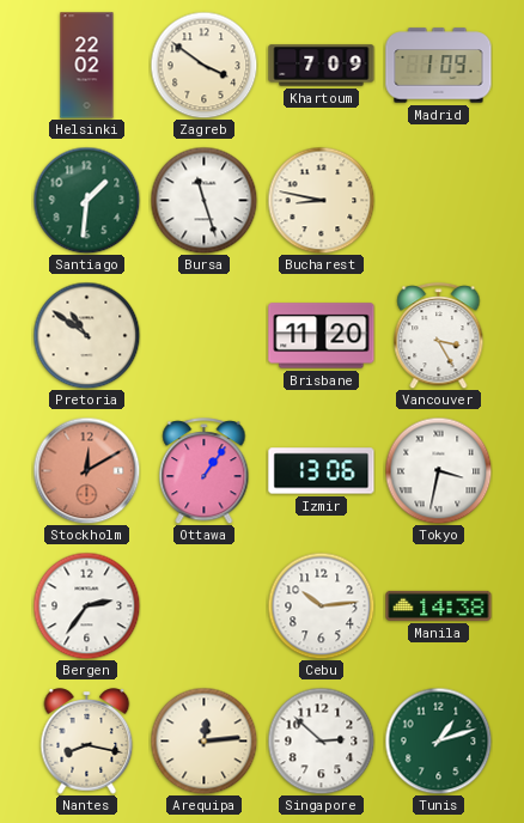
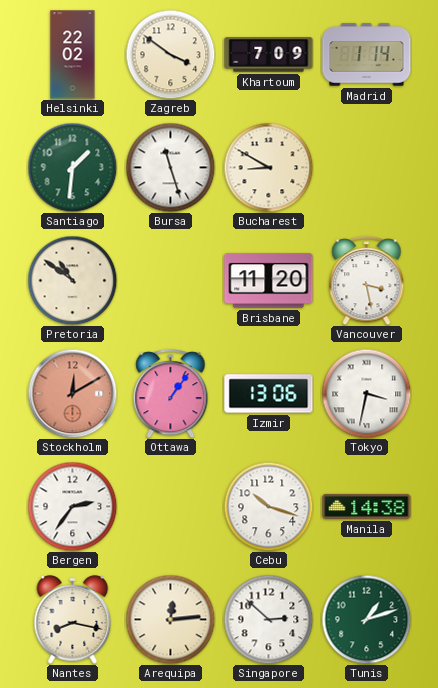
Madrid: 1:09 -> 1:14 (367, 55)
Bucharest: 8:47 -> 8:50 (268, 167)
Vancouver: 3:25 -> 3:28 (367, 281)
Cebu: 10:14 -> 10:18 (268, 506)
